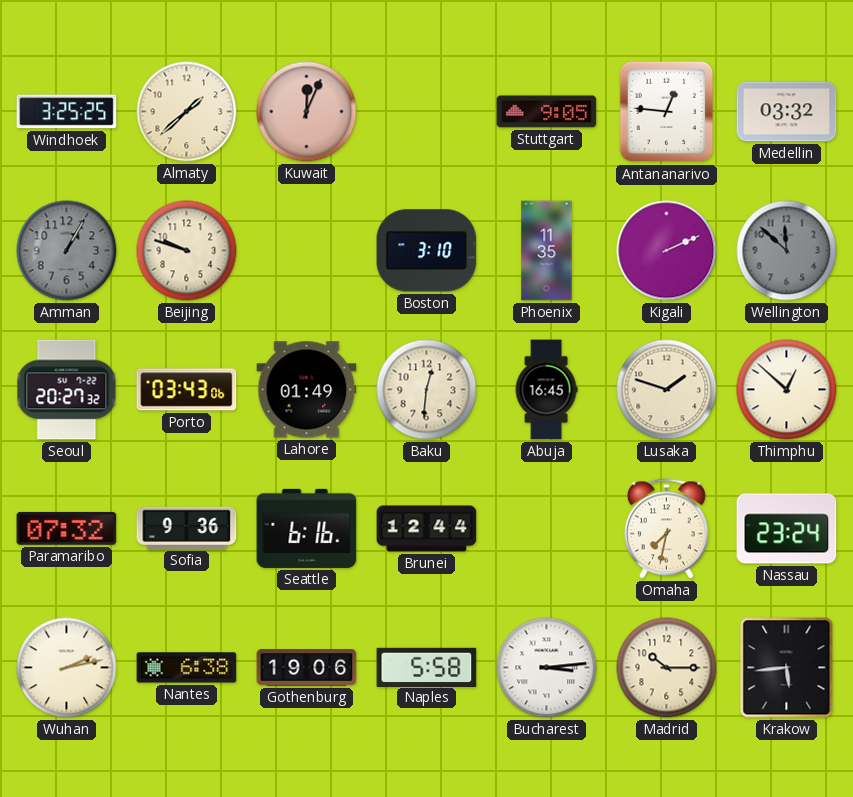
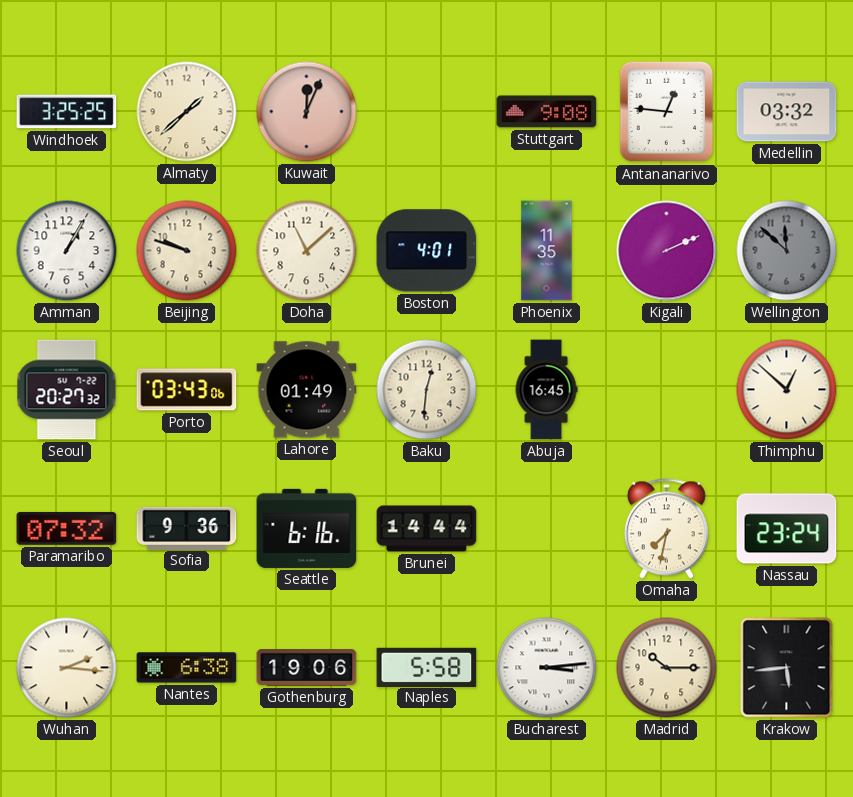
Stuttgart: 9:05 -> 9:08 (547, 112)
Amman dial: grey -> white (67, 251)
Doha: none -> 11:08 (307, 251)
Boston: 3:10 -> 4:01 (427, 251)
Lusaka: 1:48 -> none (667, 390)
Brunei: 12:44 -> 14:44 (427, 529)
Wuhan: 2:13 -> 2:16 (67, 668)
